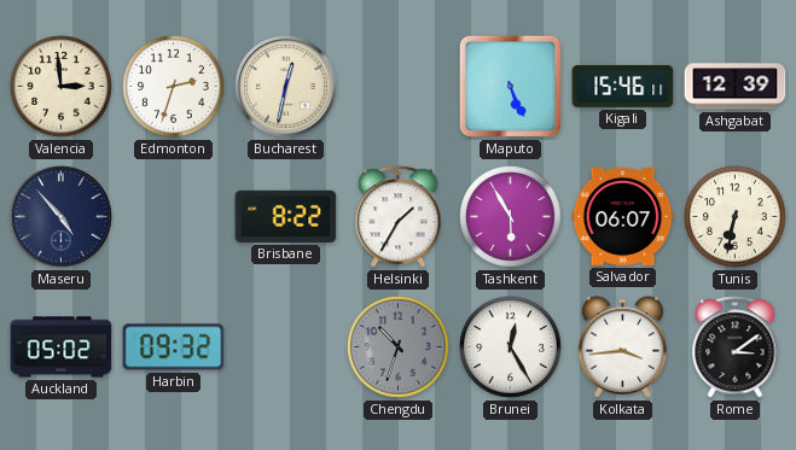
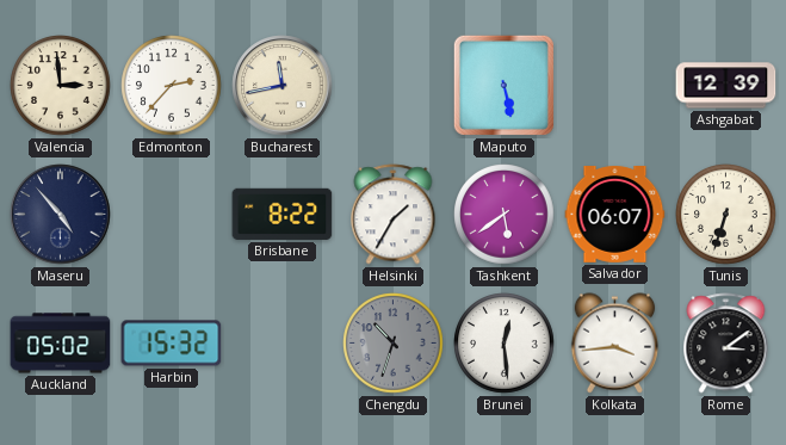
Edmonton: 2:33 -> 2:37 (172, 86)
Bucharest: 12:32 -> 11:43 (283, 86)
Maputo: 5:26 -> 5:28 (503, 85)
Kigali: 15:46 -> none (623, 86)
Tashkent: 5:55 -> 5:39 (505, 215)
Tunis: 6:32 -> 6:33 (726, 215)
Harbin: 09:32 -> 15:32 (172, 344)
Brunei: 12:25 -> 12:29 (505, 344)
